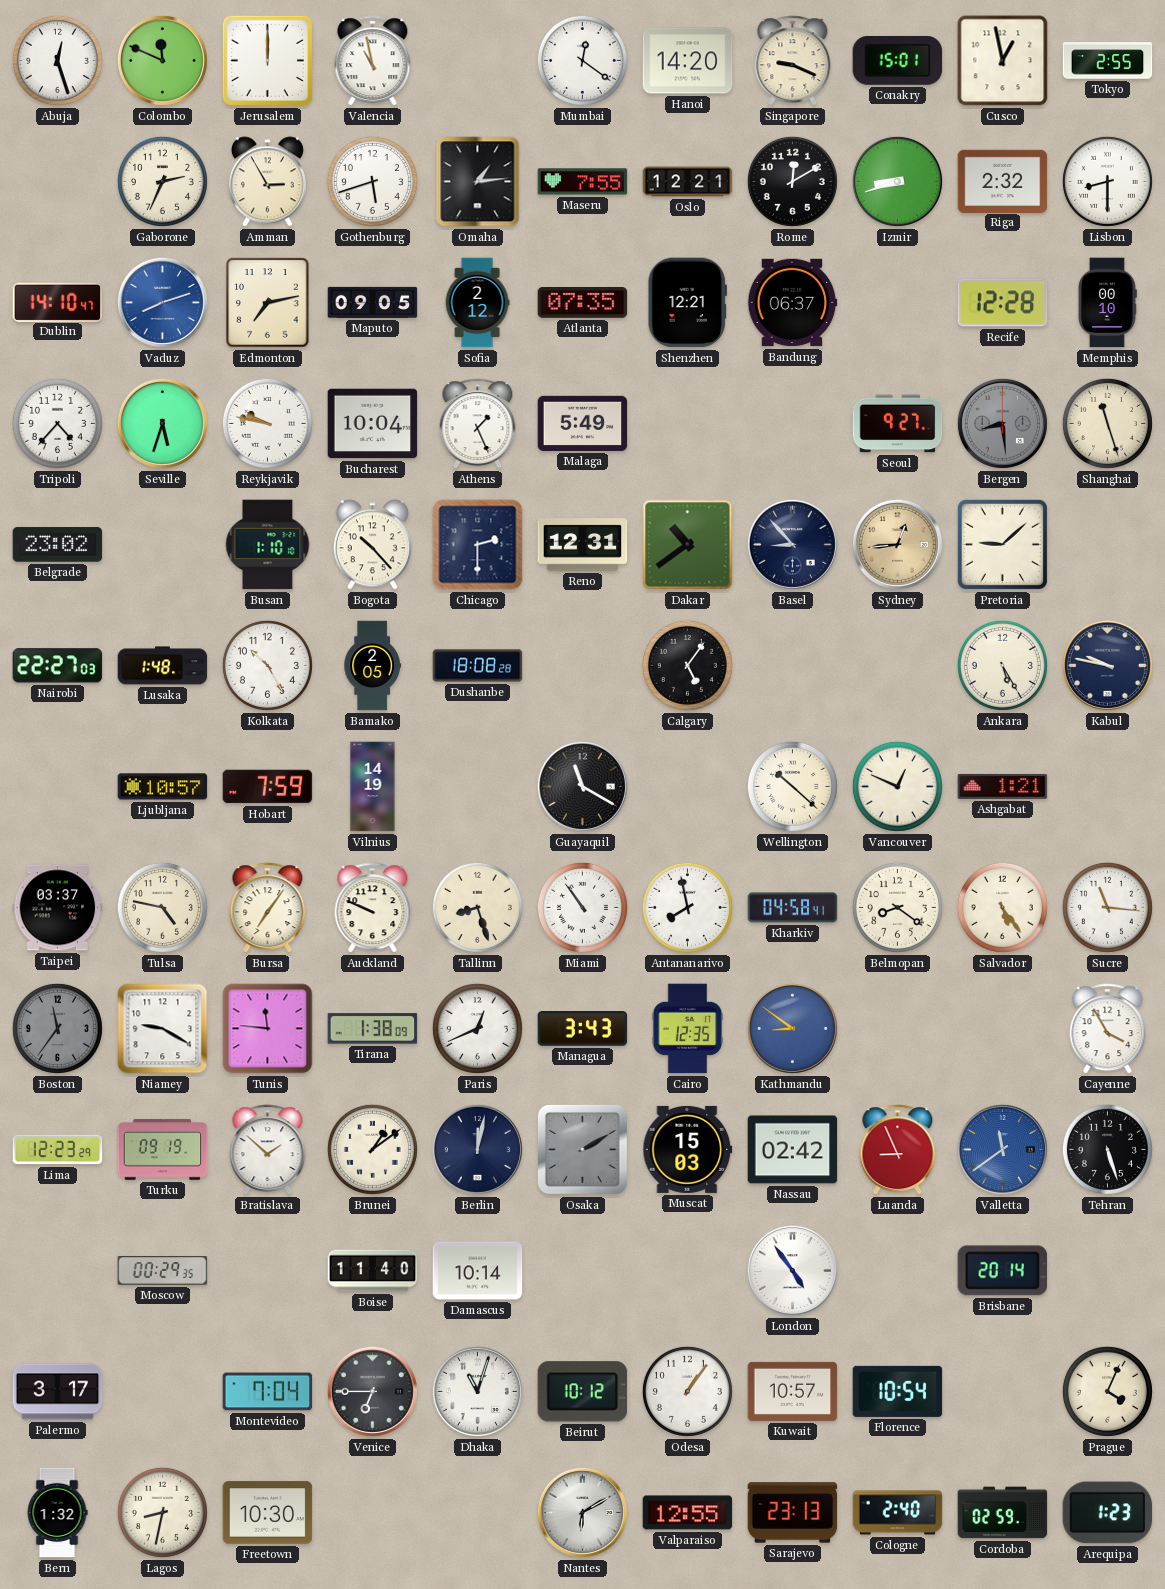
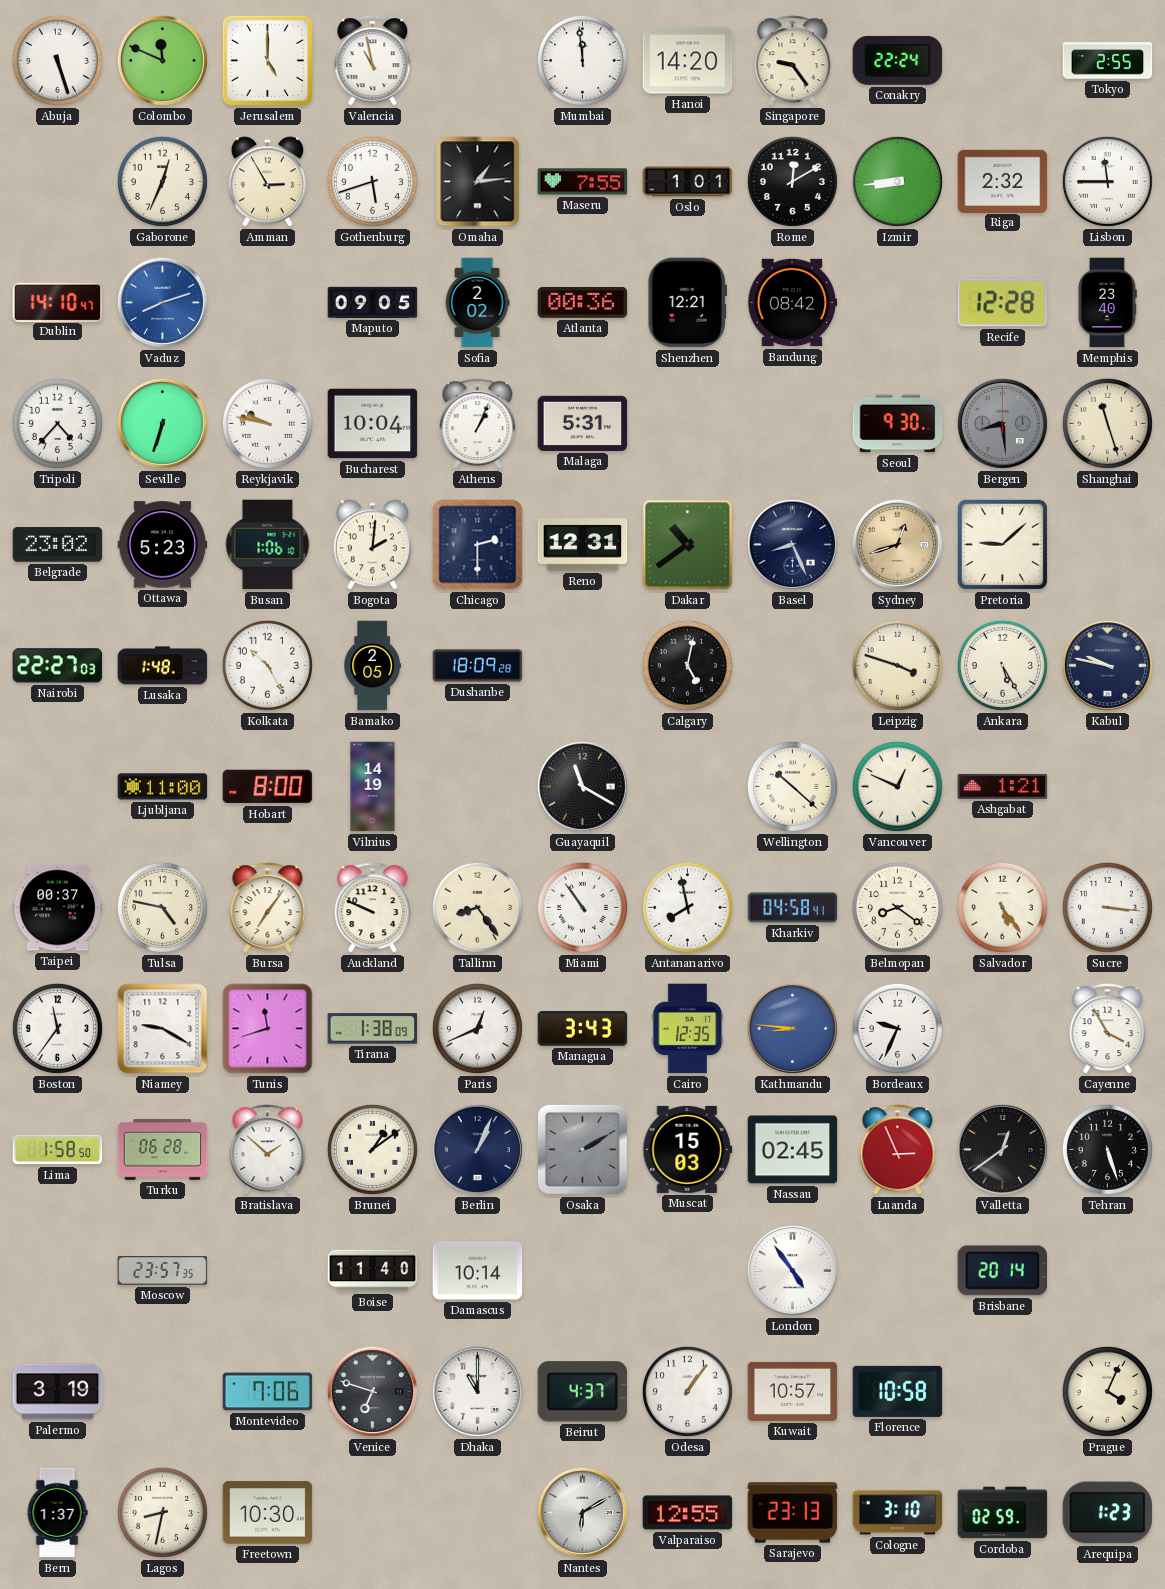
Abuja: 12:27 -> 5:27 (57, 60)
Jerusalem: 12:00 -> 5:00 (267, 60)
Mumbai: 12:21 -> 11:59 (582, 60)
Singapore: 9:19 -> 9:24 (793, 61)
Conakry: 15:01 -> 22:24 (898, 60)
Cusco: 12:58 -> none (1003, 61)
Gaborone: 2:34 -> 12:34 (162, 181)
Oslo: 12:21 -> 1:01 (688, 182)
Izmir: 8:42 -> 8:44 (897, 181)
Lisbon: 8:30 -> 11:45 (1107, 181)
Edmonton: 7:13 -> none (268, 303)
Sofia: 2:12 -> 2:02 (477, 303)
Atlanta: 07:35 -> 00:36 (583, 303)
Bandung: 06:37 -> 08:42 (792, 303)
Memphis: 00:10 -> 23:40 (1107, 303)
Seville: 5:33 -> 6:33 (162, 423)
Athens: 1:26 -> 1:04 (478, 424)
Malaga: 5:49 -> 5:31 (583, 423)
Seoul: 9:27 -> 9:30 (898, 424)
Ottawa: none -> 5:23 (163, 545)
Busan: 1:10 -> 1:06 (268, 545)
Bogota: 10:23 -> 2:01 (372, 545)
Basel: 8:53 -> 8:26 (792, 544)
Sydney: 12:44 -> 12:42 (897, 544)
Dushanbe: 18:08 -> 18:09 (478, 666)
Calgary: 5:06 -> 5:02 (687, 665)
Leipzig: none -> 3:48 (897, 665)
Ljubljana: 10:57 -> 11:00 (163, 787)
Hobart: 7:59 -> 8:00 (268, 787)
Taipei: 03:37 -> 00:37 (58, 908)
Tallinn: 8:27 -> 8:24 (477, 907)
Sucre: 11:16 -> 3:16 (1107, 907)
Boston dial: grey -> white (57, 1028)
Tunis: 11:46 -> 11:42 (268, 1029)
Kathmandu: 8:51 -> 8:46 (792, 1028)
Bordeaux: none -> 9:34 (897, 1028)
Lima: 12:23 -> 1:58 (58, 1150)
Turku: 09:19 -> 06:28 (163, 1150)
Berlin: 12:02 -> 1:04 (477, 1149)
Nassau: 02:42 -> 02:45 (793, 1150)
Luanda: 8:56 -> 2:56 (898, 1150)
Valletta: 11:39 -> 12:39 (1002, 1149)
Valletta dial: blue -> black (1002, 1149)
Moscow: 00:29 -> 23:57 (163, 1271)
Palermo: 3:17 -> 3:19 (58, 1392)
Montevideo: 7:04 -> 7:06 (268, 1392)
Venice: 6:45 -> 6:48 (372, 1391)
Dhaka: 11:03 -> 11:00 (477, 1391)
Beirut: 10:12 -> 4:37 (583, 1392)
Florence: 10:54 -> 10:58 (898, 1391)
Bern: 1:32 -> 1:37 (57, 1513)
Cologne: 2:40 -> 3:10 (898, 1513)
